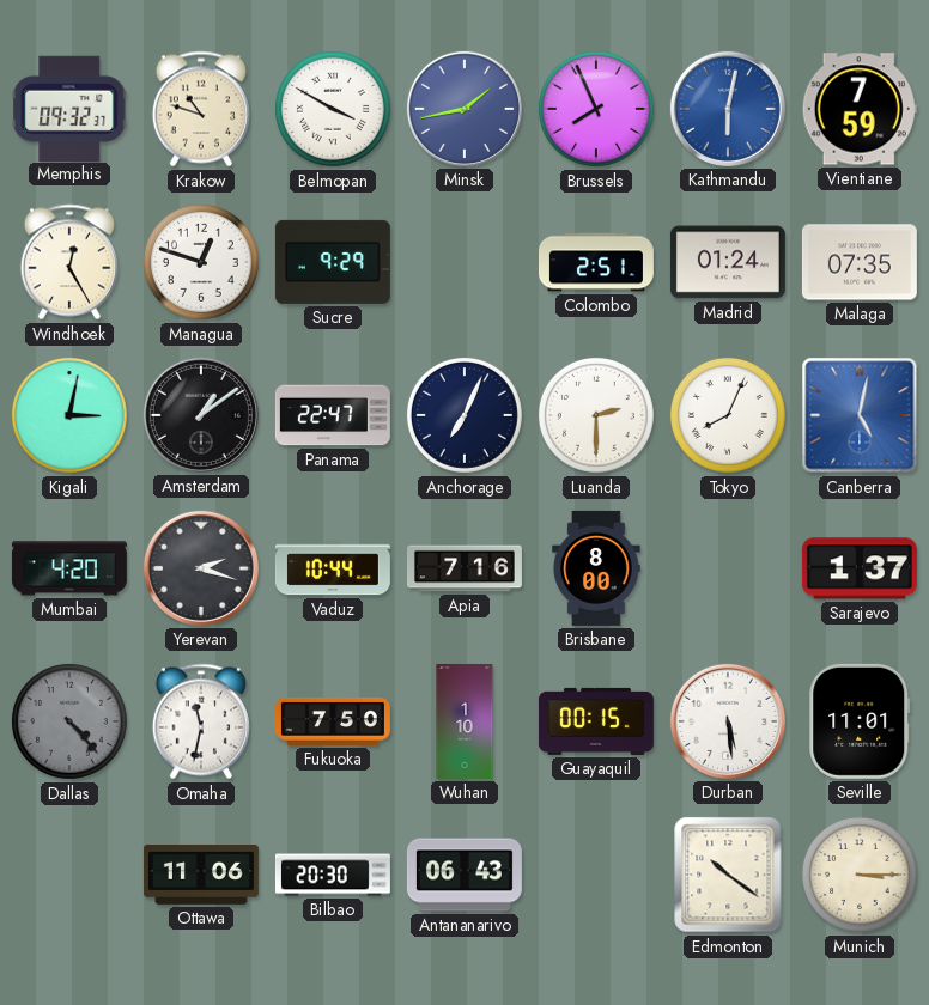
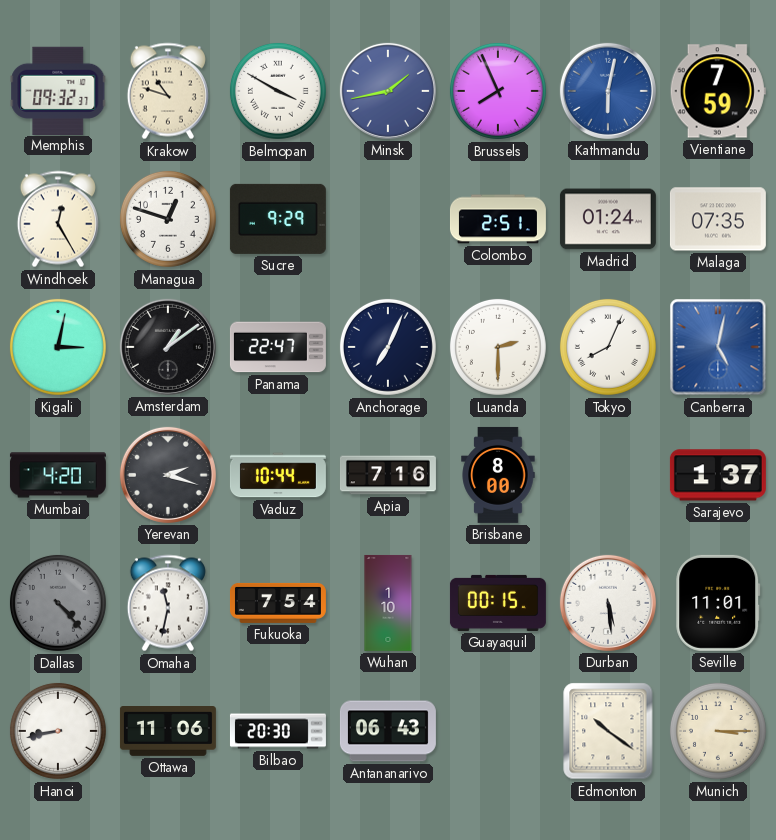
Fukuoka: 7:50 -> 7:54 (278, 603)
Hanoi: none -> 8:43 (58, 731)
